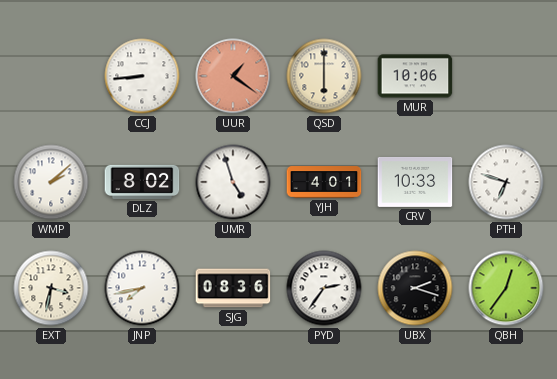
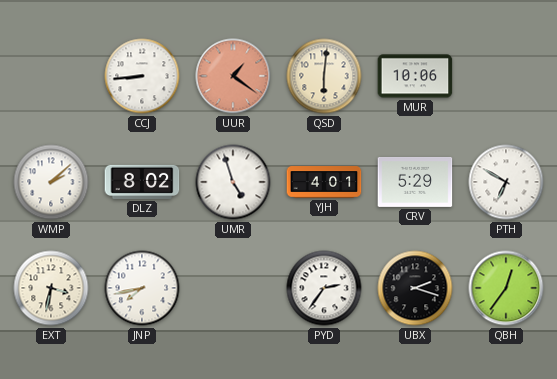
QSD: 6:00 -> 6:01 (324, 76)
CRV: 10:33 -> 5:29 (415, 182)
PTH: 6:48 -> 6:50 (506, 182)
SJG: 08:36 -> none (233, 288)
